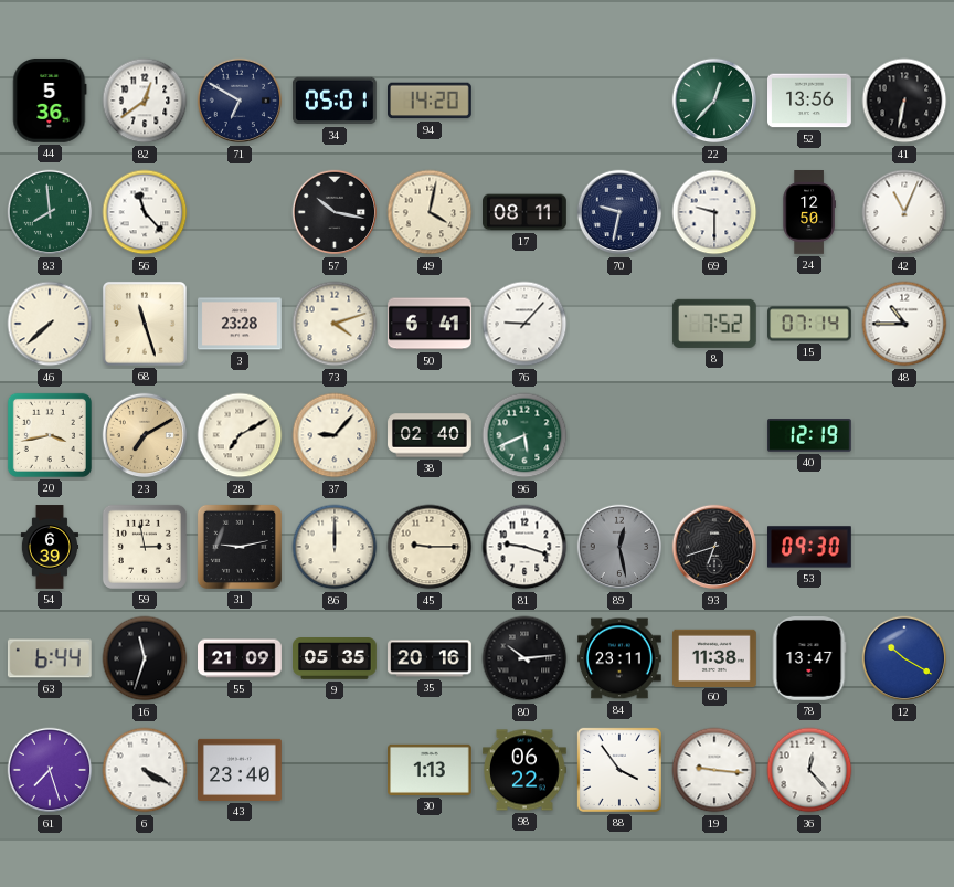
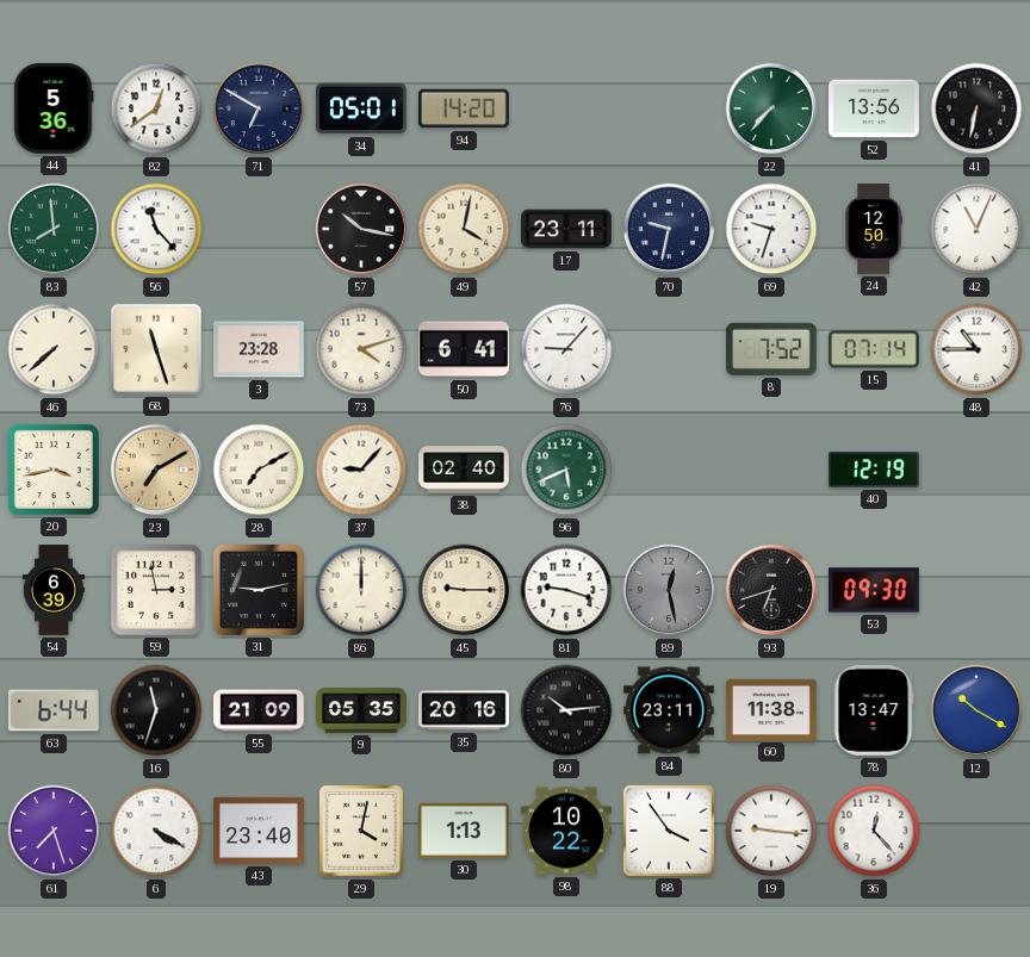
22: 12:37 -> 7:37 (771, 108)
17: 08:11 -> 23:11 (567, 229)
69: 9:30 -> 9:33 (771, 229)
29: none -> 4:02 (362, 832)
98: 06:22 -> 10:22 (567, 831)
